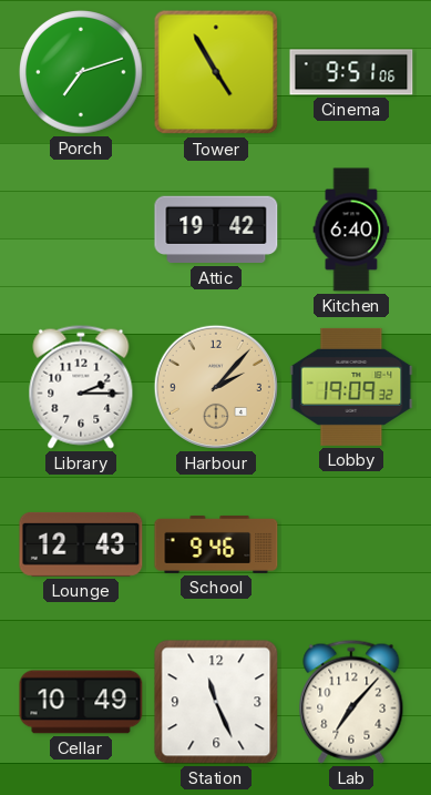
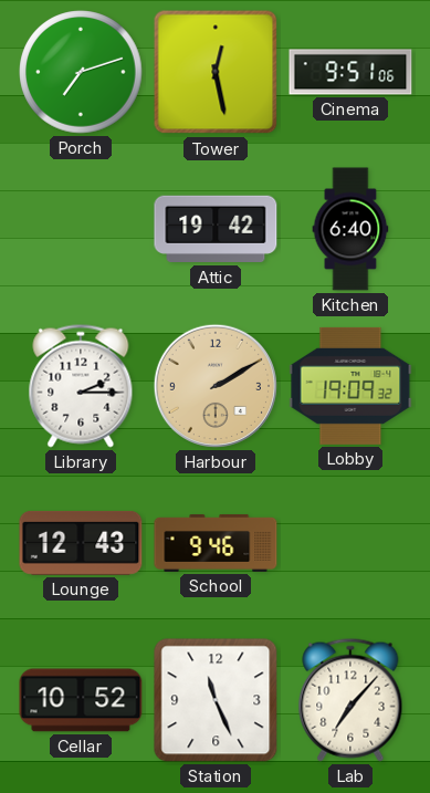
Tower: 4:55 -> 12:28 (216, 72)
Harbour: 2:07 -> 2:10 (216, 386)
Cellar: 10:49 -> 10:52 (81, 700)
